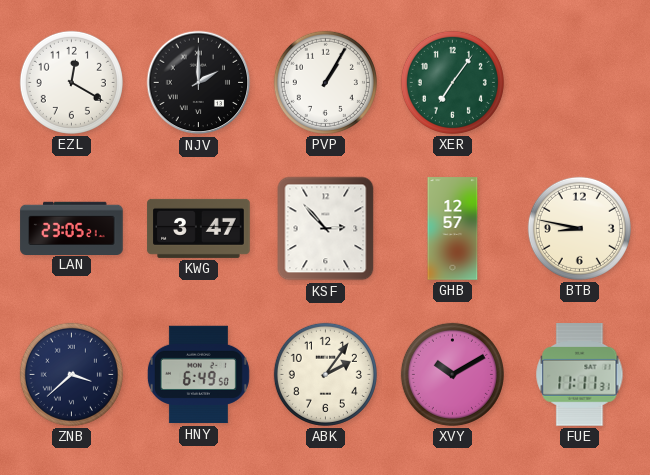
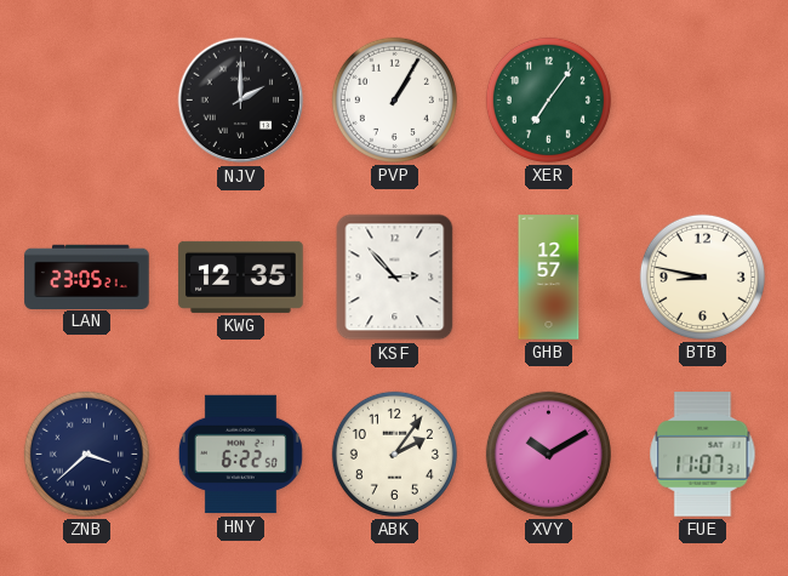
EZL: 12:20 -> none (71, 82)
KWG: 3:47 -> 12:35 (241, 276)
HNY: 6:49 -> 6:22 (240, 455)
FUE: 11:11 -> 11:07 (703, 455)
